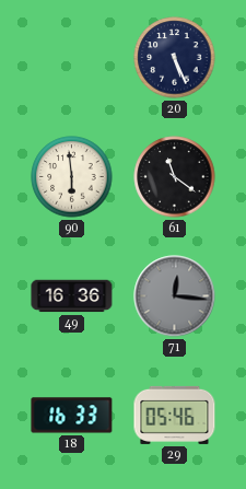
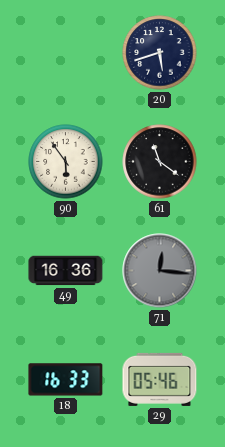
20: 5:26 -> 5:42 (160, 53)
90: 5:59 -> 5:54 (66, 162)
